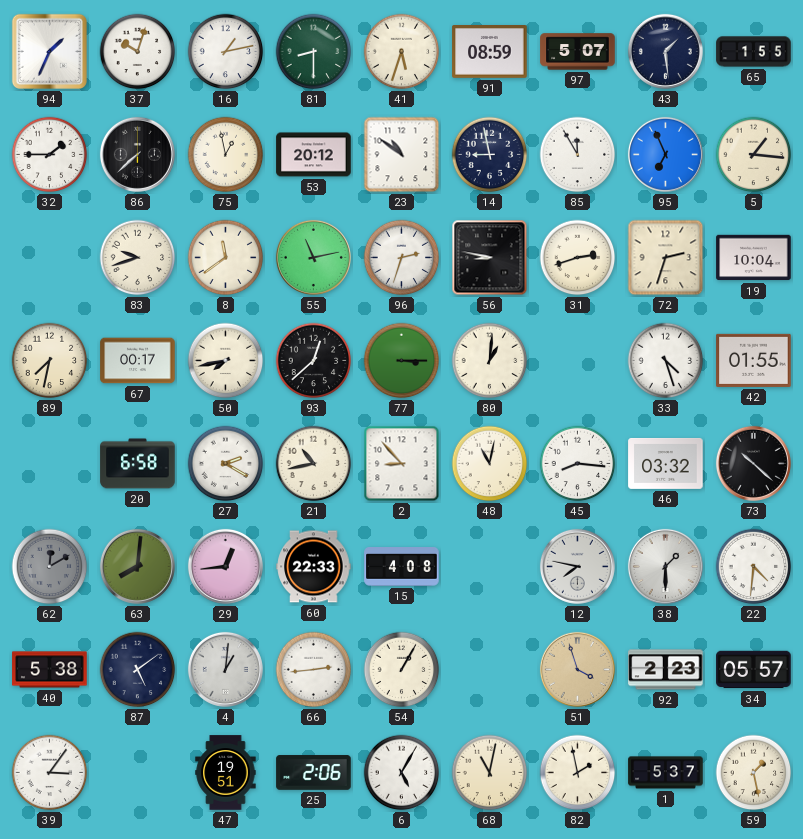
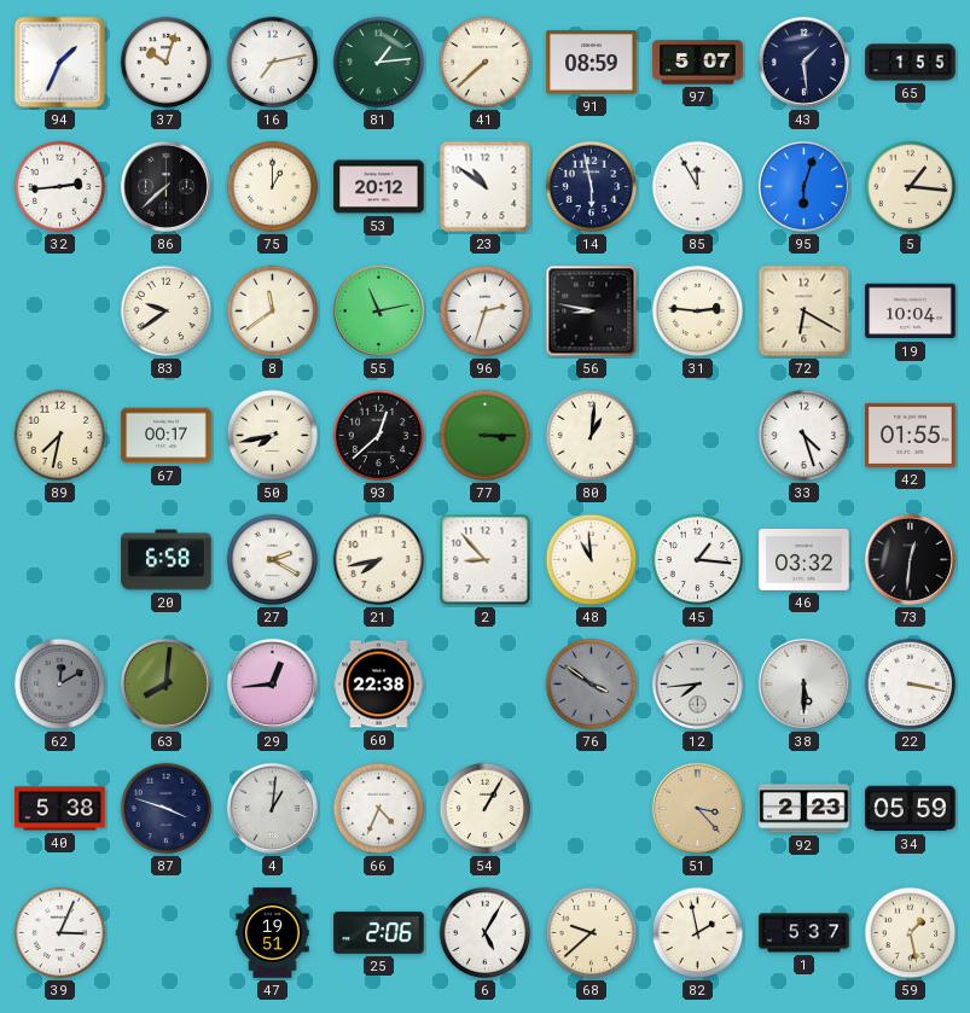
16: 1:13 -> 7:13 (273, 63)
81: 8:30 -> 1:14 (379, 63)
41: 5:33 -> 7:38 (486, 63)
32: 1:45 -> 2:44 (60, 187)
75: 12:58 -> 1:00 (273, 187)
14: 8:58 -> 5:58 (592, 187)
95: 6:56 -> 6:03 (803, 186)
83: 9:42 -> 9:39 (167, 312)
31: 2:42 -> 2:46 (698, 312)
72: 2:33 -> 6:20 (805, 312)
21: 10:43 -> 7:43 (379, 560)
48: 11:02 -> 10:59 (592, 560)
45: 8:16 -> 1:16 (698, 560)
73: 10:22 -> 12:31 (910, 559)
60: 22:33 -> 22:38 (379, 685)
15: 4:08 -> none (402, 567)
76: none -> 3:51 (592, 685)
12: 7:47 -> 7:44 (697, 683)
38: 1:30 -> 5:30 (803, 683)
22: 4:31 -> 3:17 (911, 685)
87: 5:09 -> 3:48 (167, 809)
66: 2:44 -> 4:34 (379, 809)
51: 3:57 -> 3:23 (697, 808)
34: 05:57 -> 05:59 (911, 809)
39: 3:06 -> 3:04 (60, 933)
68: 11:02 -> 9:38 (592, 933)
